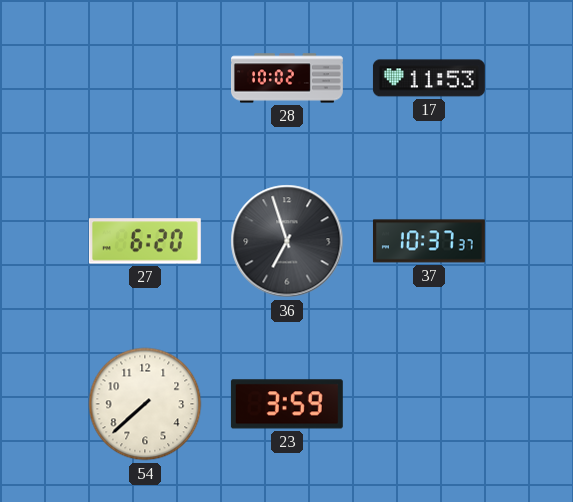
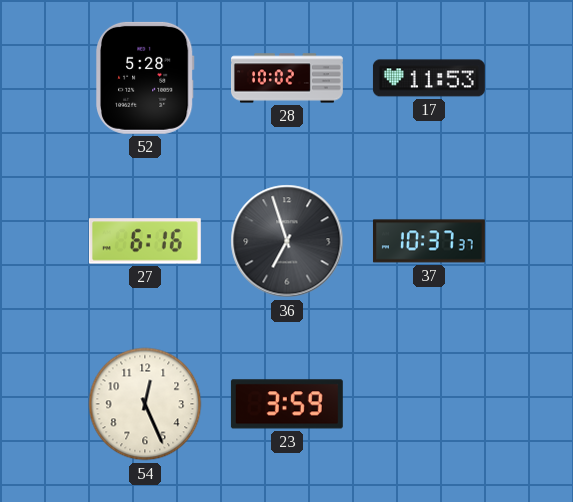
52: none -> 5:28 (146, 78)
27: 6:20 -> 6:16 (145, 241)
54: 7:38 -> 12:26 (145, 404)
